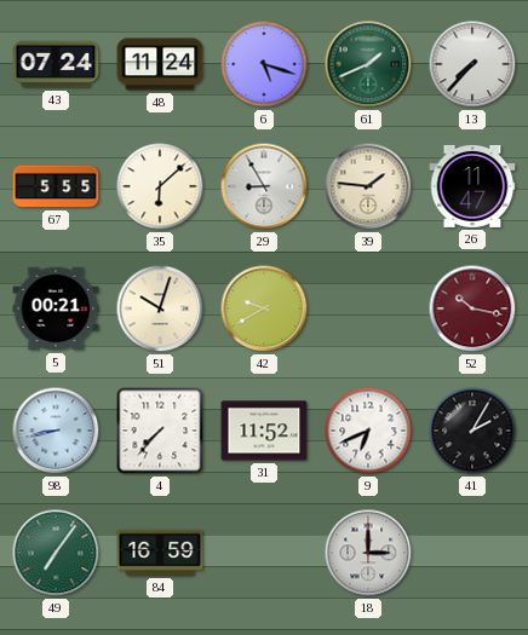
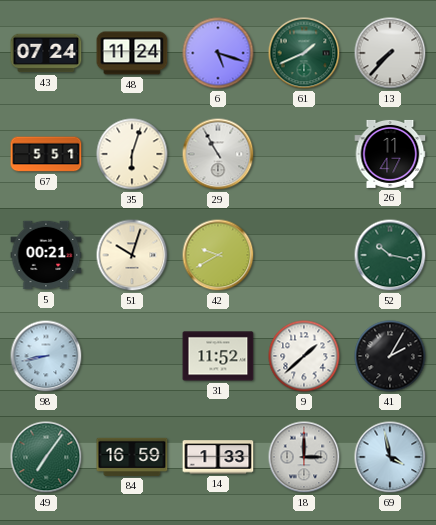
67: 5:55 -> 5:51 (46, 154)
35: 6:08 -> 6:03 (132, 154)
29: 8:55 -> 10:55 (218, 154)
39: 1:46 -> none (368, 186)
52 dial: burgundy -> green (390, 255)
4: 7:37 -> none (160, 431)
9: 6:41 -> 1:38 (304, 356)
14: none -> 1:33 (218, 457)
69: none -> 3:58 (390, 457)
